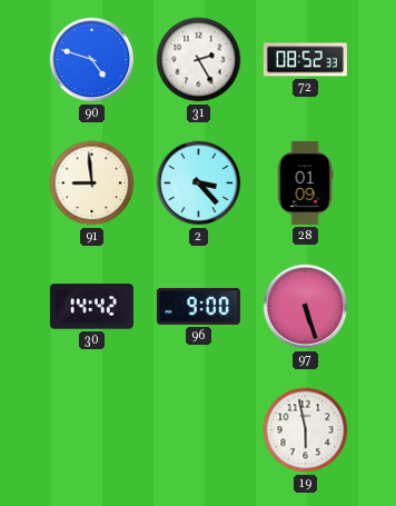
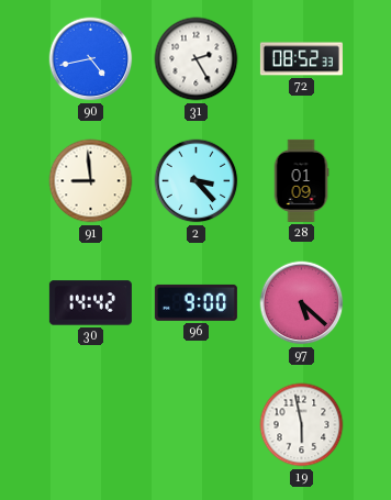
90: 4:48 -> 4:43 (91, 59)
97: 5:27 -> 5:22 (302, 303)
